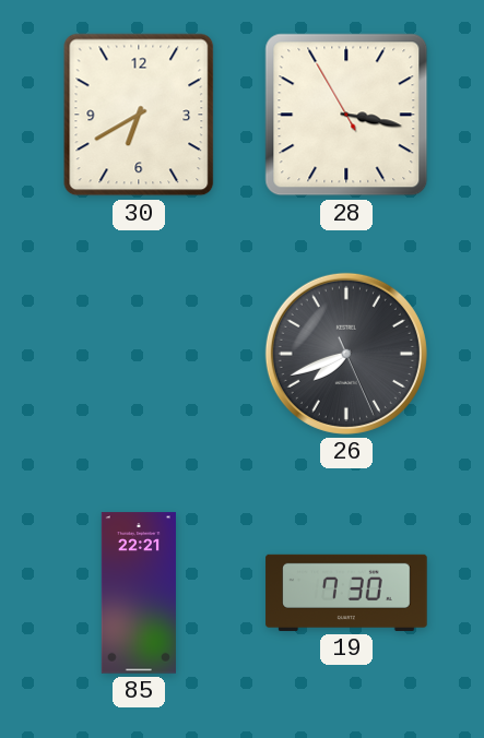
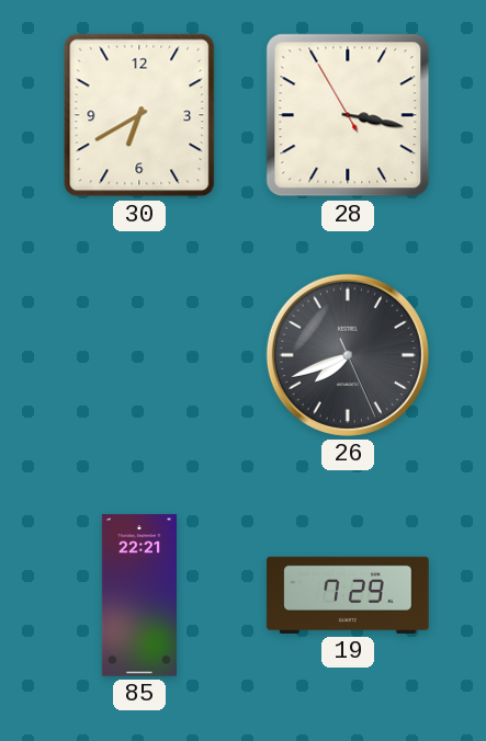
19: 7:30 -> 7:29 (348, 595)
